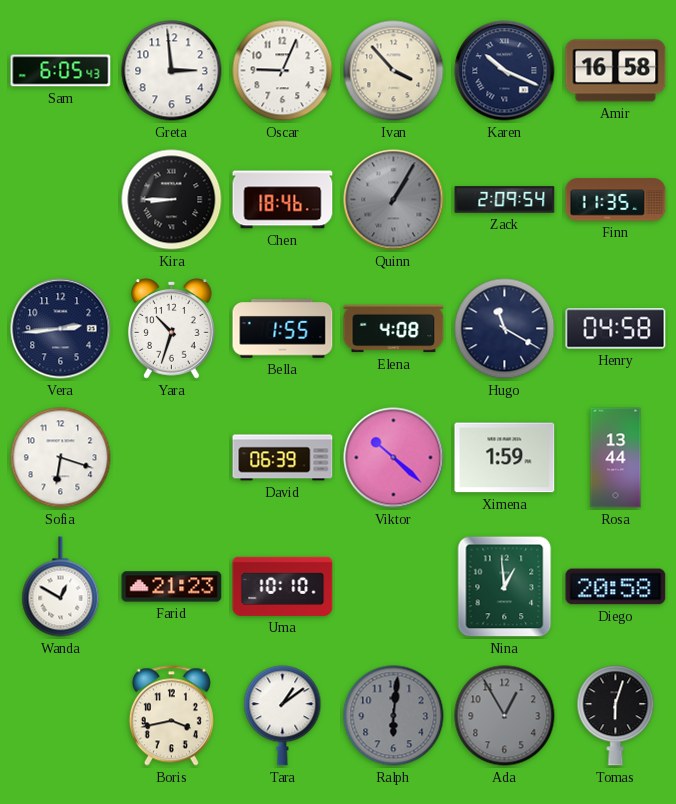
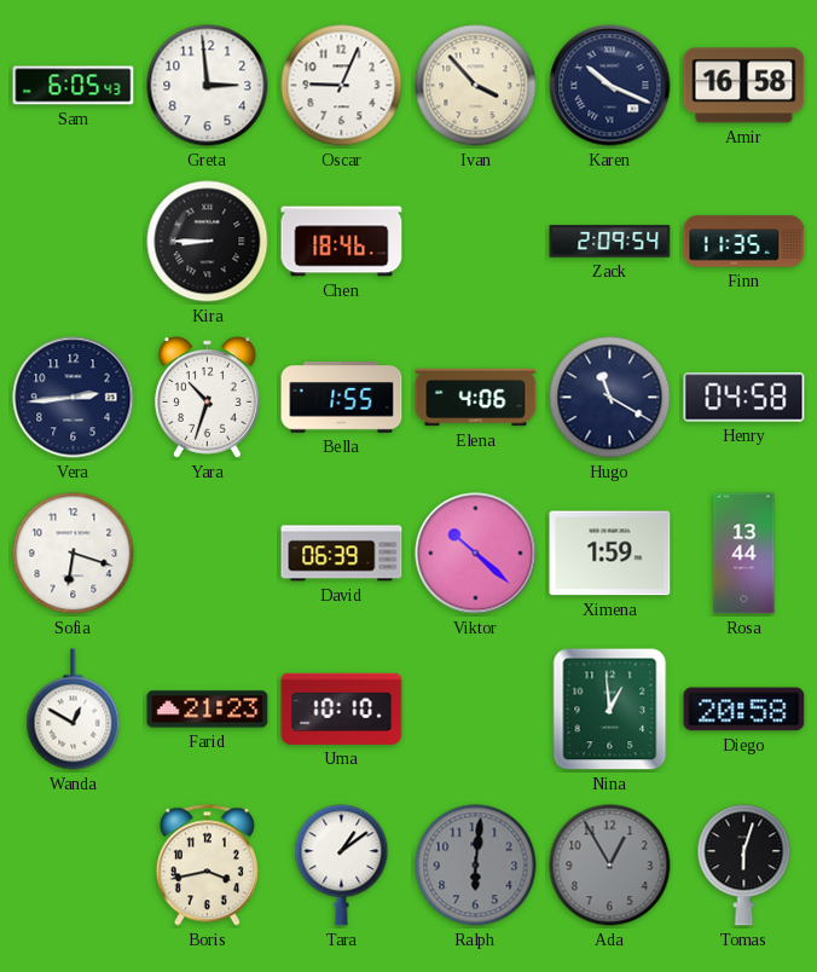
Quinn: 1:05 -> none (394, 200)
Elena: 4:08 -> 4:06 (476, 398)
